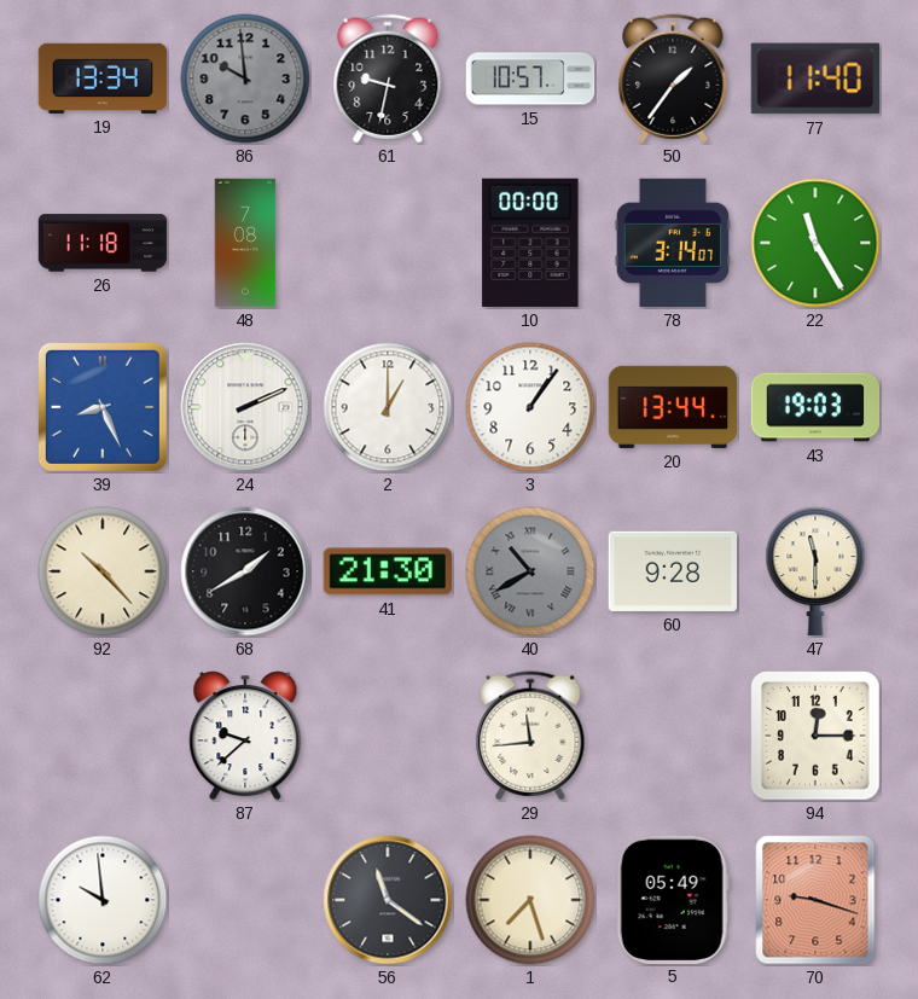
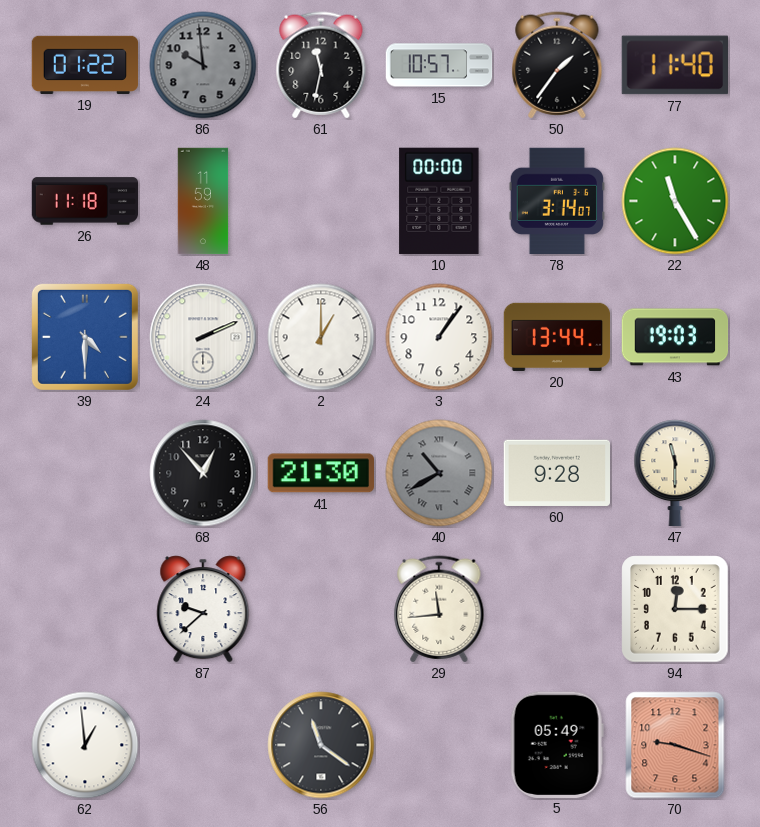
19: 13:34 -> 01:22 (85, 65)
61: 9:32 -> 11:32 (321, 65)
48: 7:08 -> 11:59 (203, 201)
39: 8:26 -> 4:30 (85, 337)
92: 10:23 -> none (103, 571)
68: 1:40 -> 12:53 (203, 473)
62: 9:59 -> 12:59 (85, 745)
1: 7:27 -> none (530, 900)
